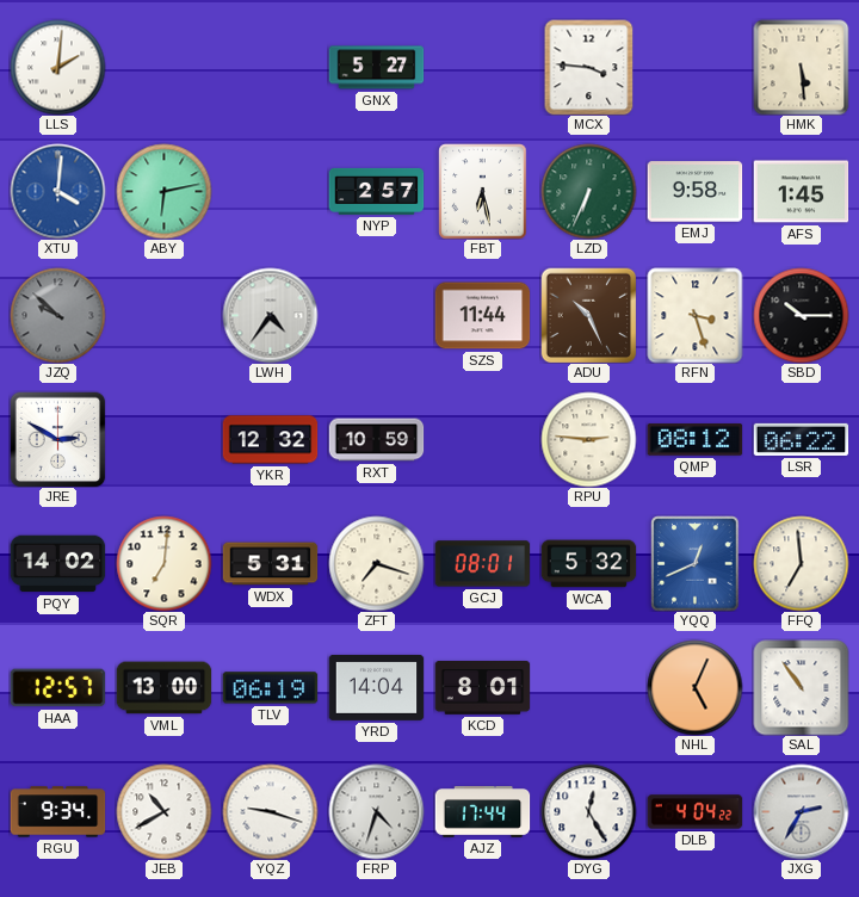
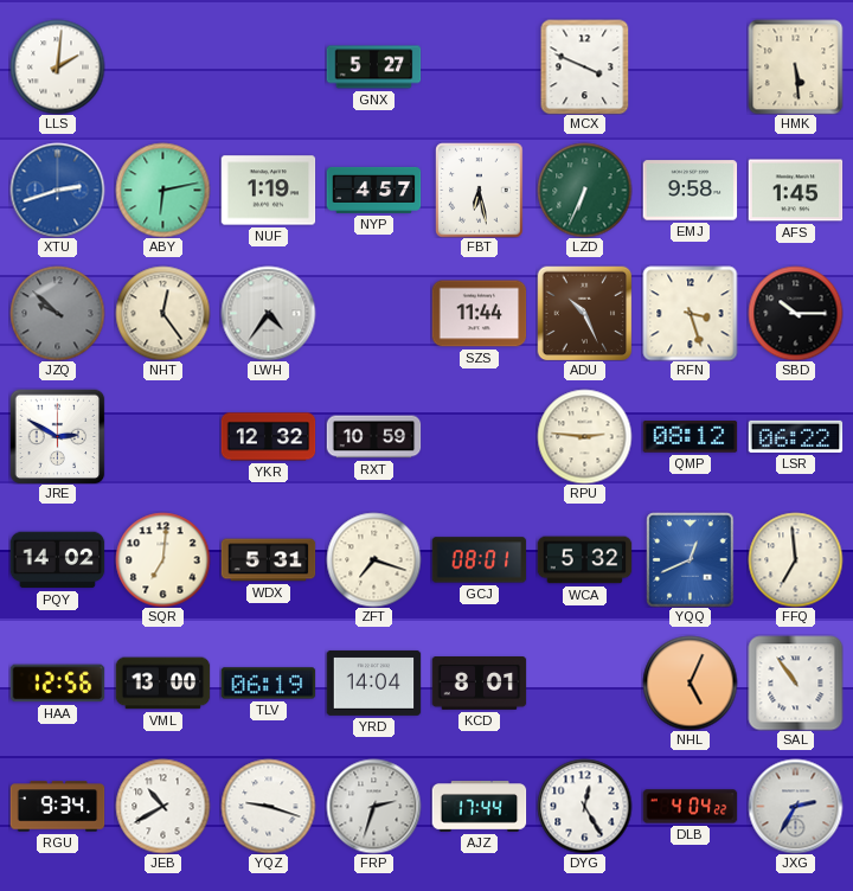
MCX: 3:46 -> 3:49 (585, 66)
XTU: 4:01 -> 2:42 (57, 190)
NUF: none -> 1:19 (268, 191)
NYP: 2:57 -> 4:57 (373, 190)
NHT: none -> 12:24 (162, 313)
HAA: 12:57 -> 12:56 (57, 684)
FRP: 4:33 -> 2:33 (373, 806)
